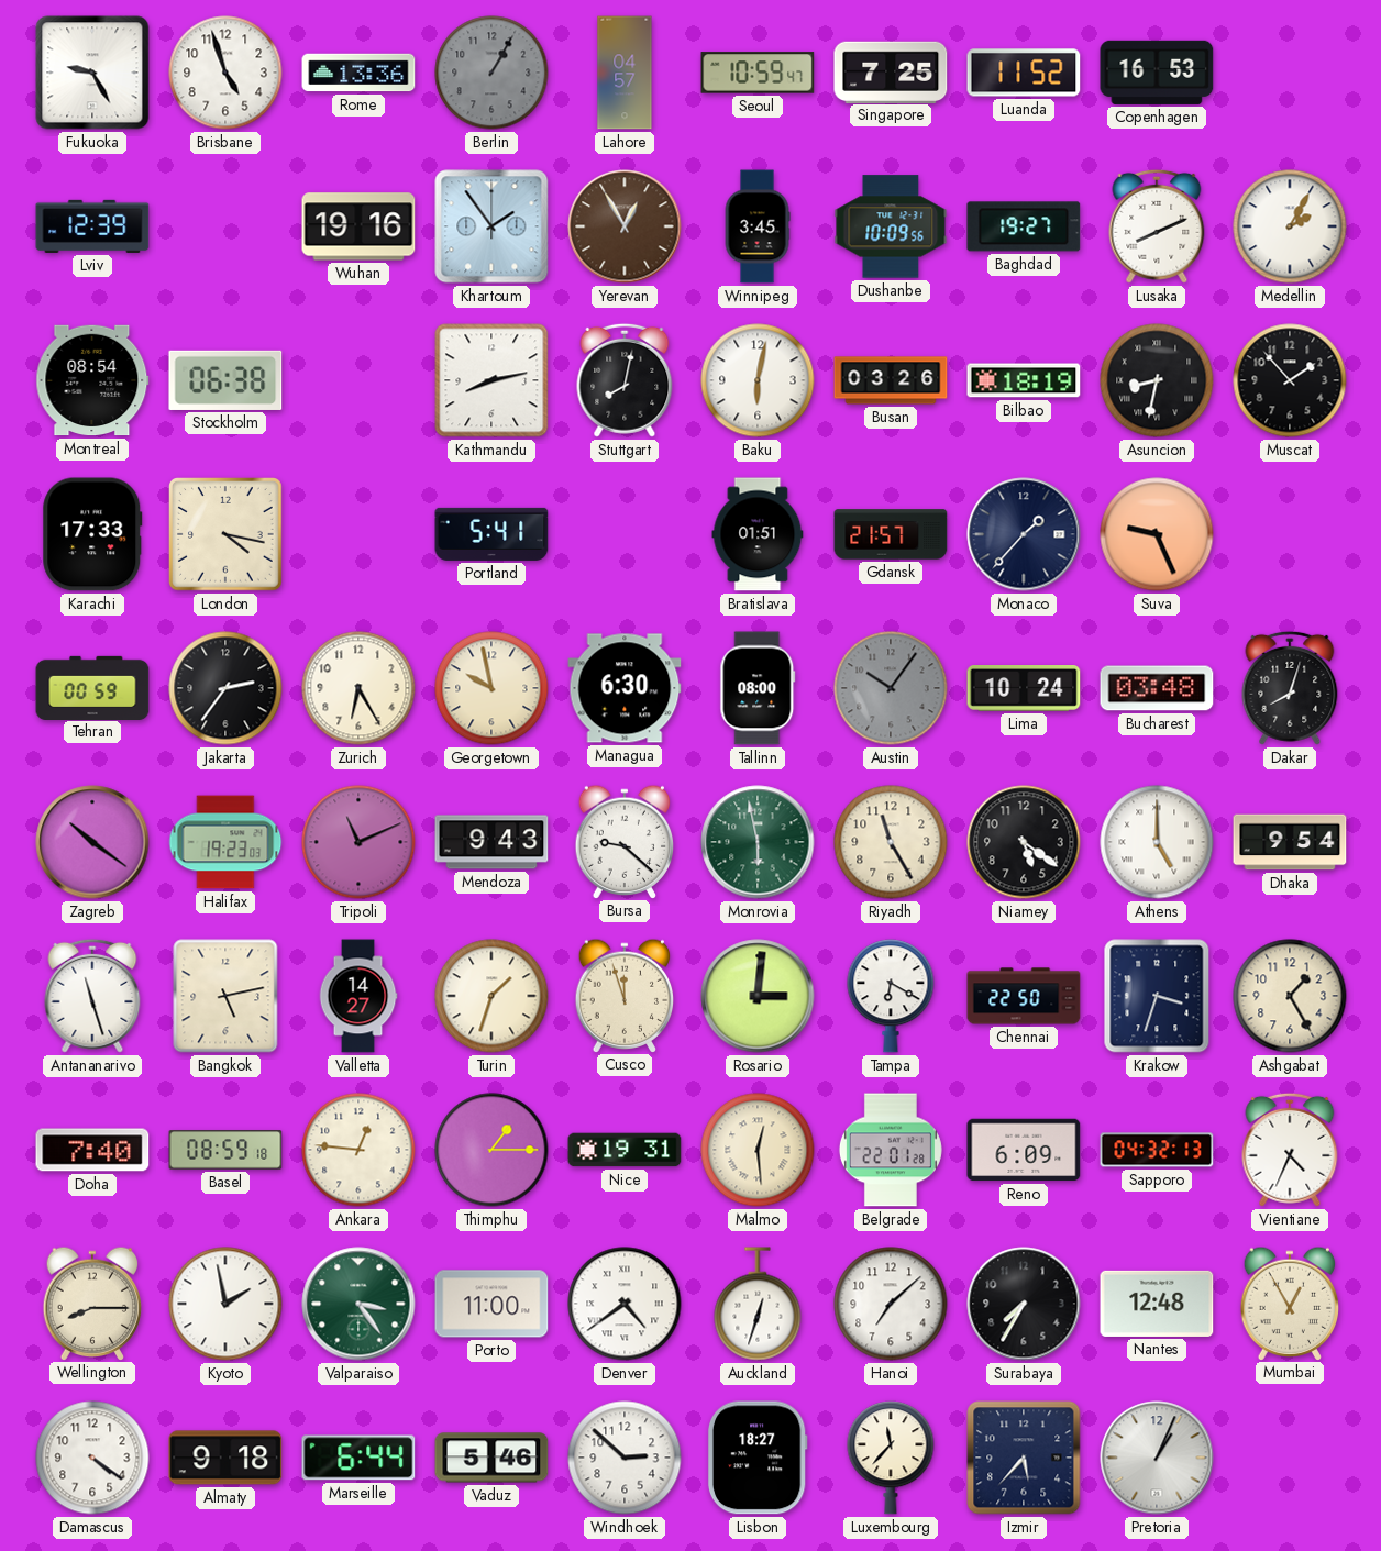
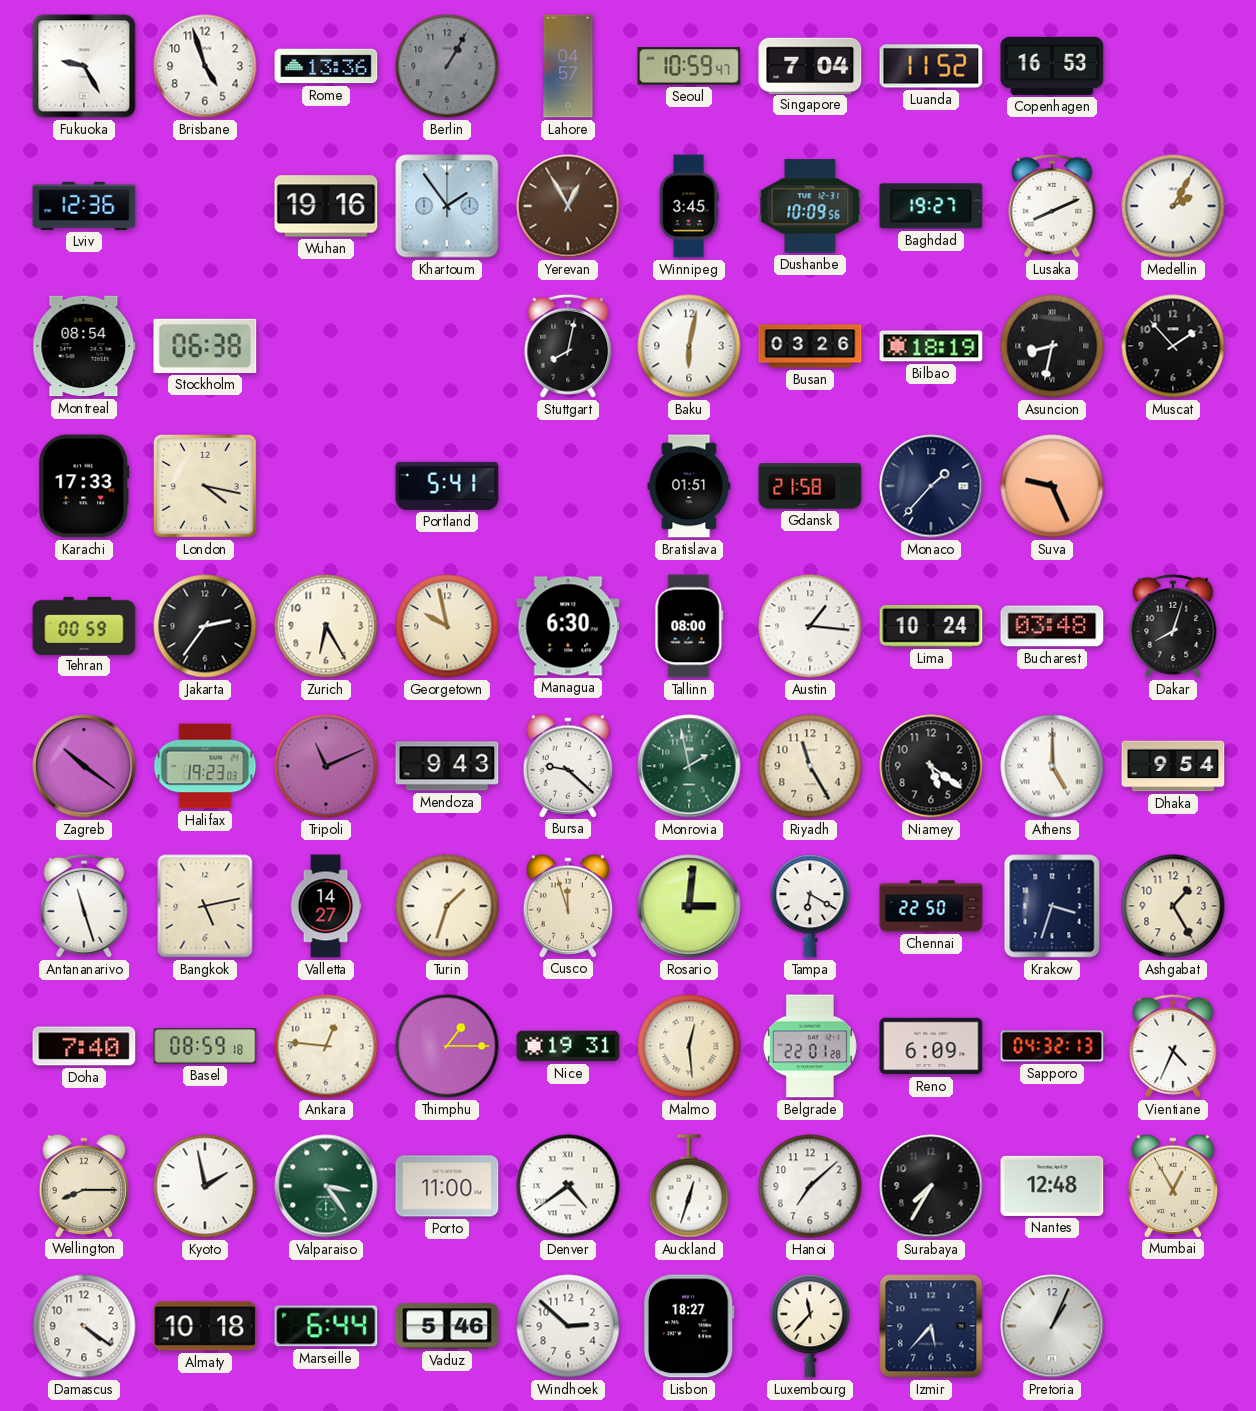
Singapore: 7:25 -> 7:04 (810, 65)
Lviv: 12:39 -> 12:36 (84, 206)
Kathmandu: 8:13 -> none (491, 380)
Gdansk: 21:57 -> 21:58 (810, 486)
Austin: 10:06 -> 1:16 (810, 626)
Austin dial: grey -> white (810, 626)
Monrovia: 5:58 -> 1:58 (689, 766)
Almaty: 9:18 -> 10:18 (205, 1326)
